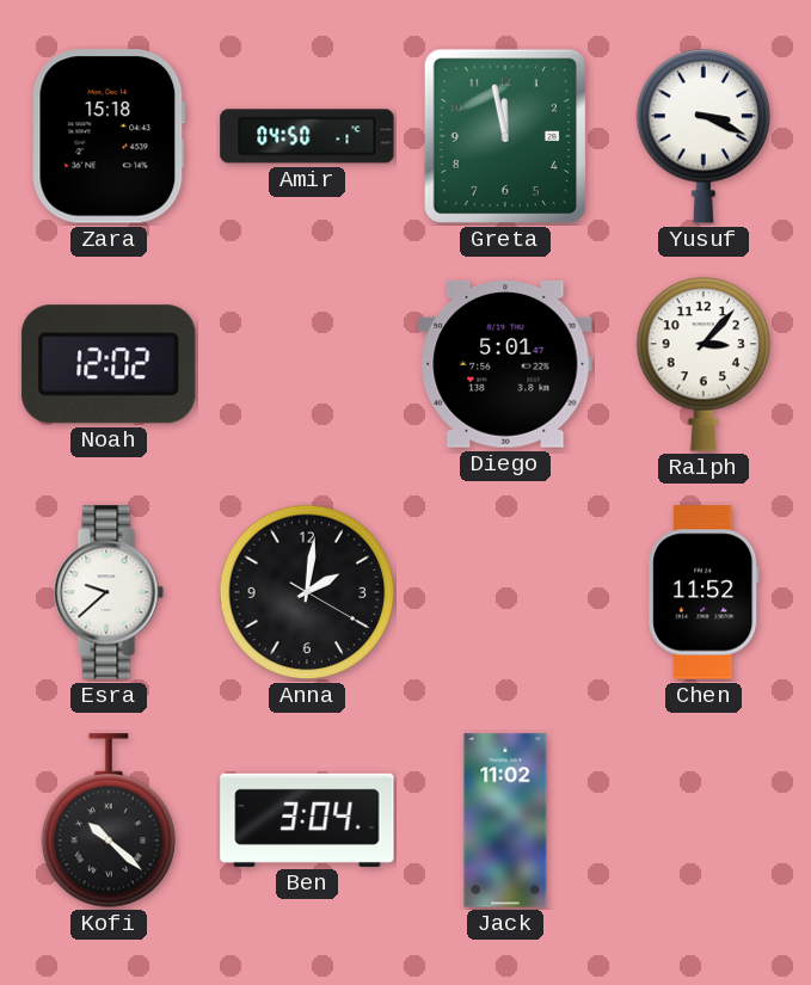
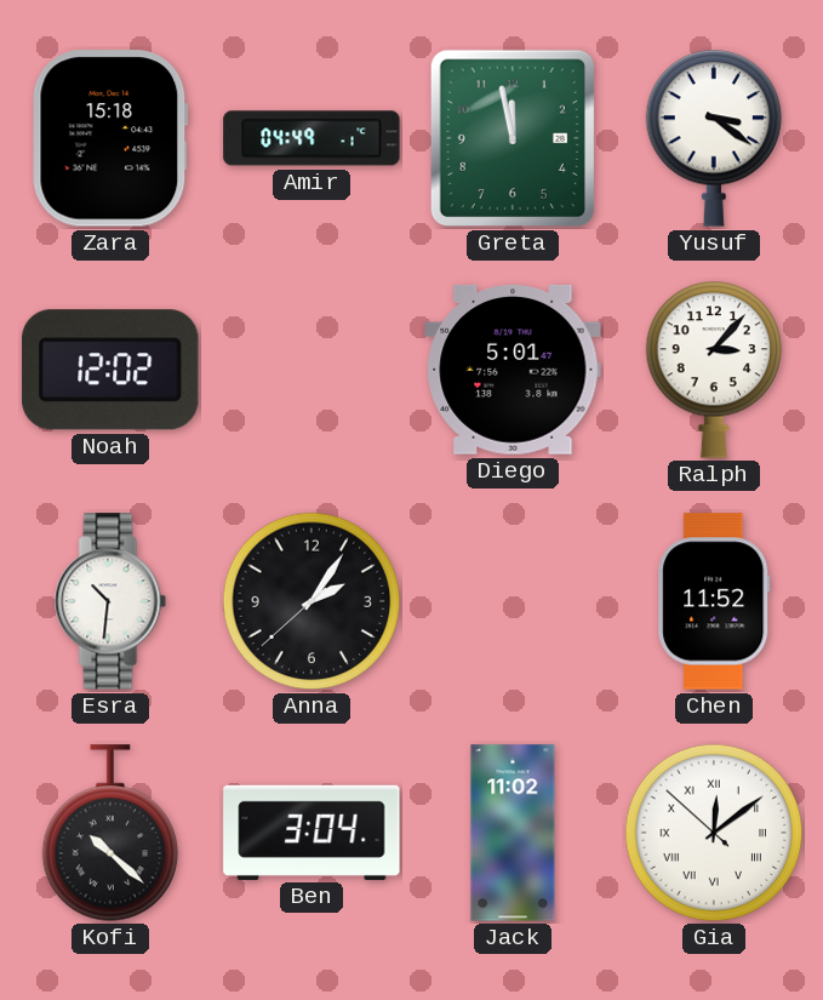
Amir: 04:50 -> 04:49 (312, 138)
Yusuf: 3:19 -> 3:21 (714, 138)
Esra: 9:38 -> 10:31 (110, 601)
Anna: 2:01 -> 2:05 (312, 601)
Gia: none -> 12:08 (714, 833)
